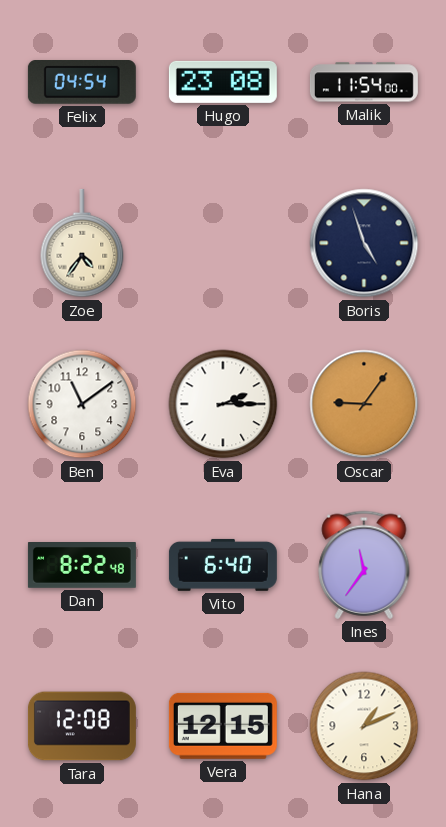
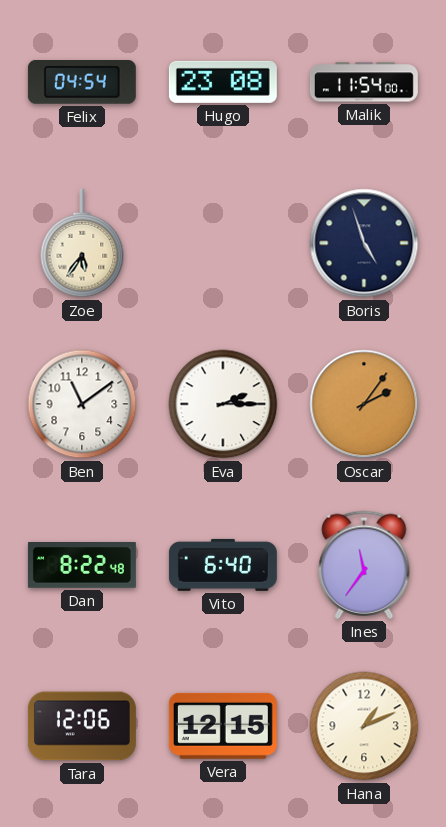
Zoe: 4:36 -> 5:36 (82, 243)
Oscar: 9:06 -> 2:06 (364, 404)
Tara: 12:08 -> 12:06 (82, 726)
